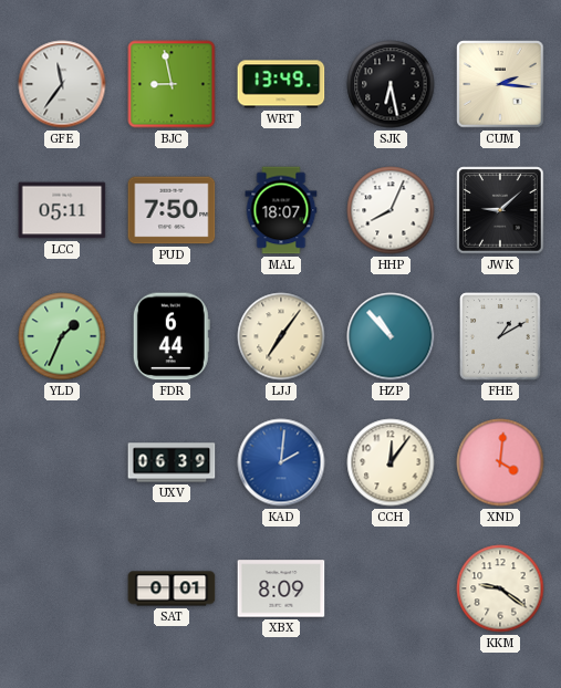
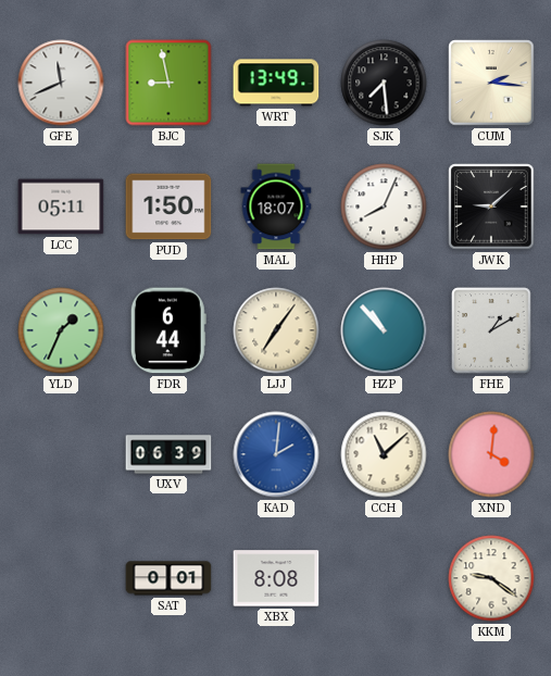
GFE: 11:36 -> 11:41 (61, 83)
SJK: 6:28 -> 7:29 (384, 83)
PUD: 7:50 -> 1:50 (168, 206)
CCH: 12:06 -> 11:08 (384, 454)
XBX: 8:09 -> 8:08 (276, 578)
